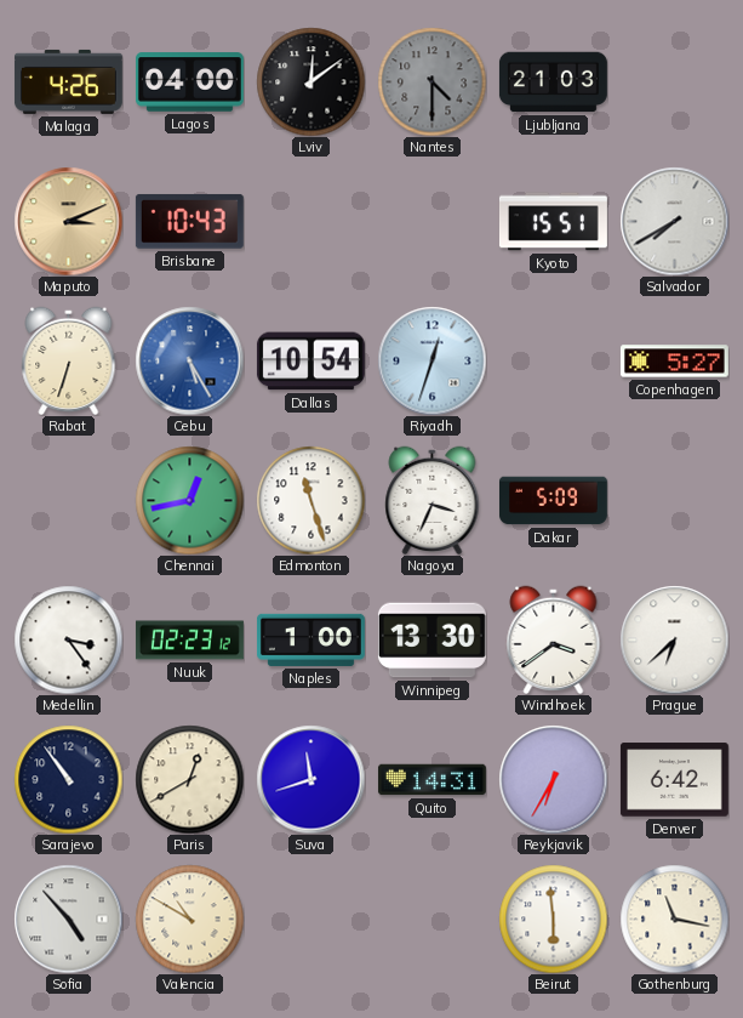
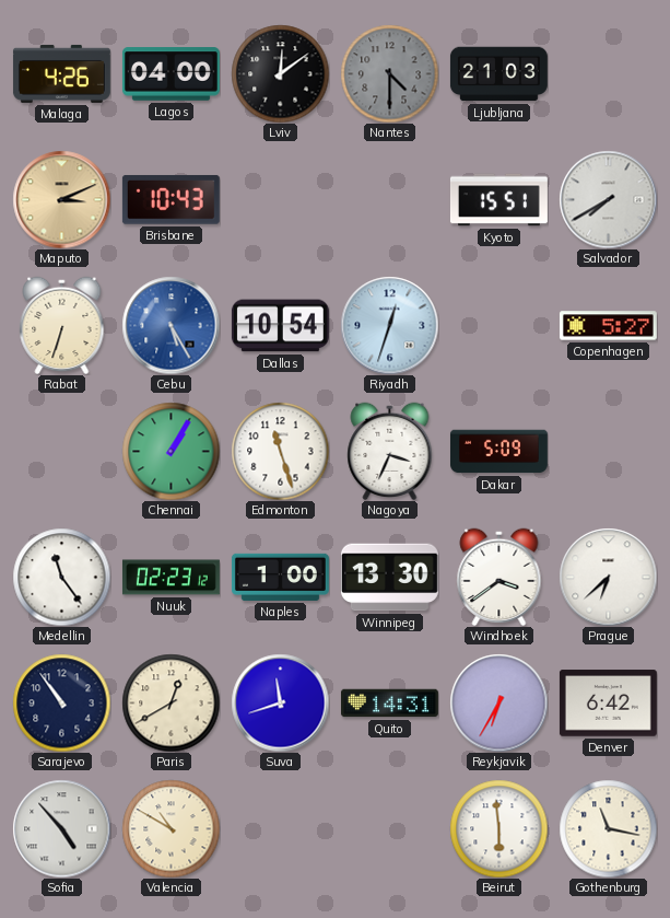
Chennai: 12:43 -> 1:05 (171, 451)
Medellin: 3:24 -> 11:24 (61, 577)
